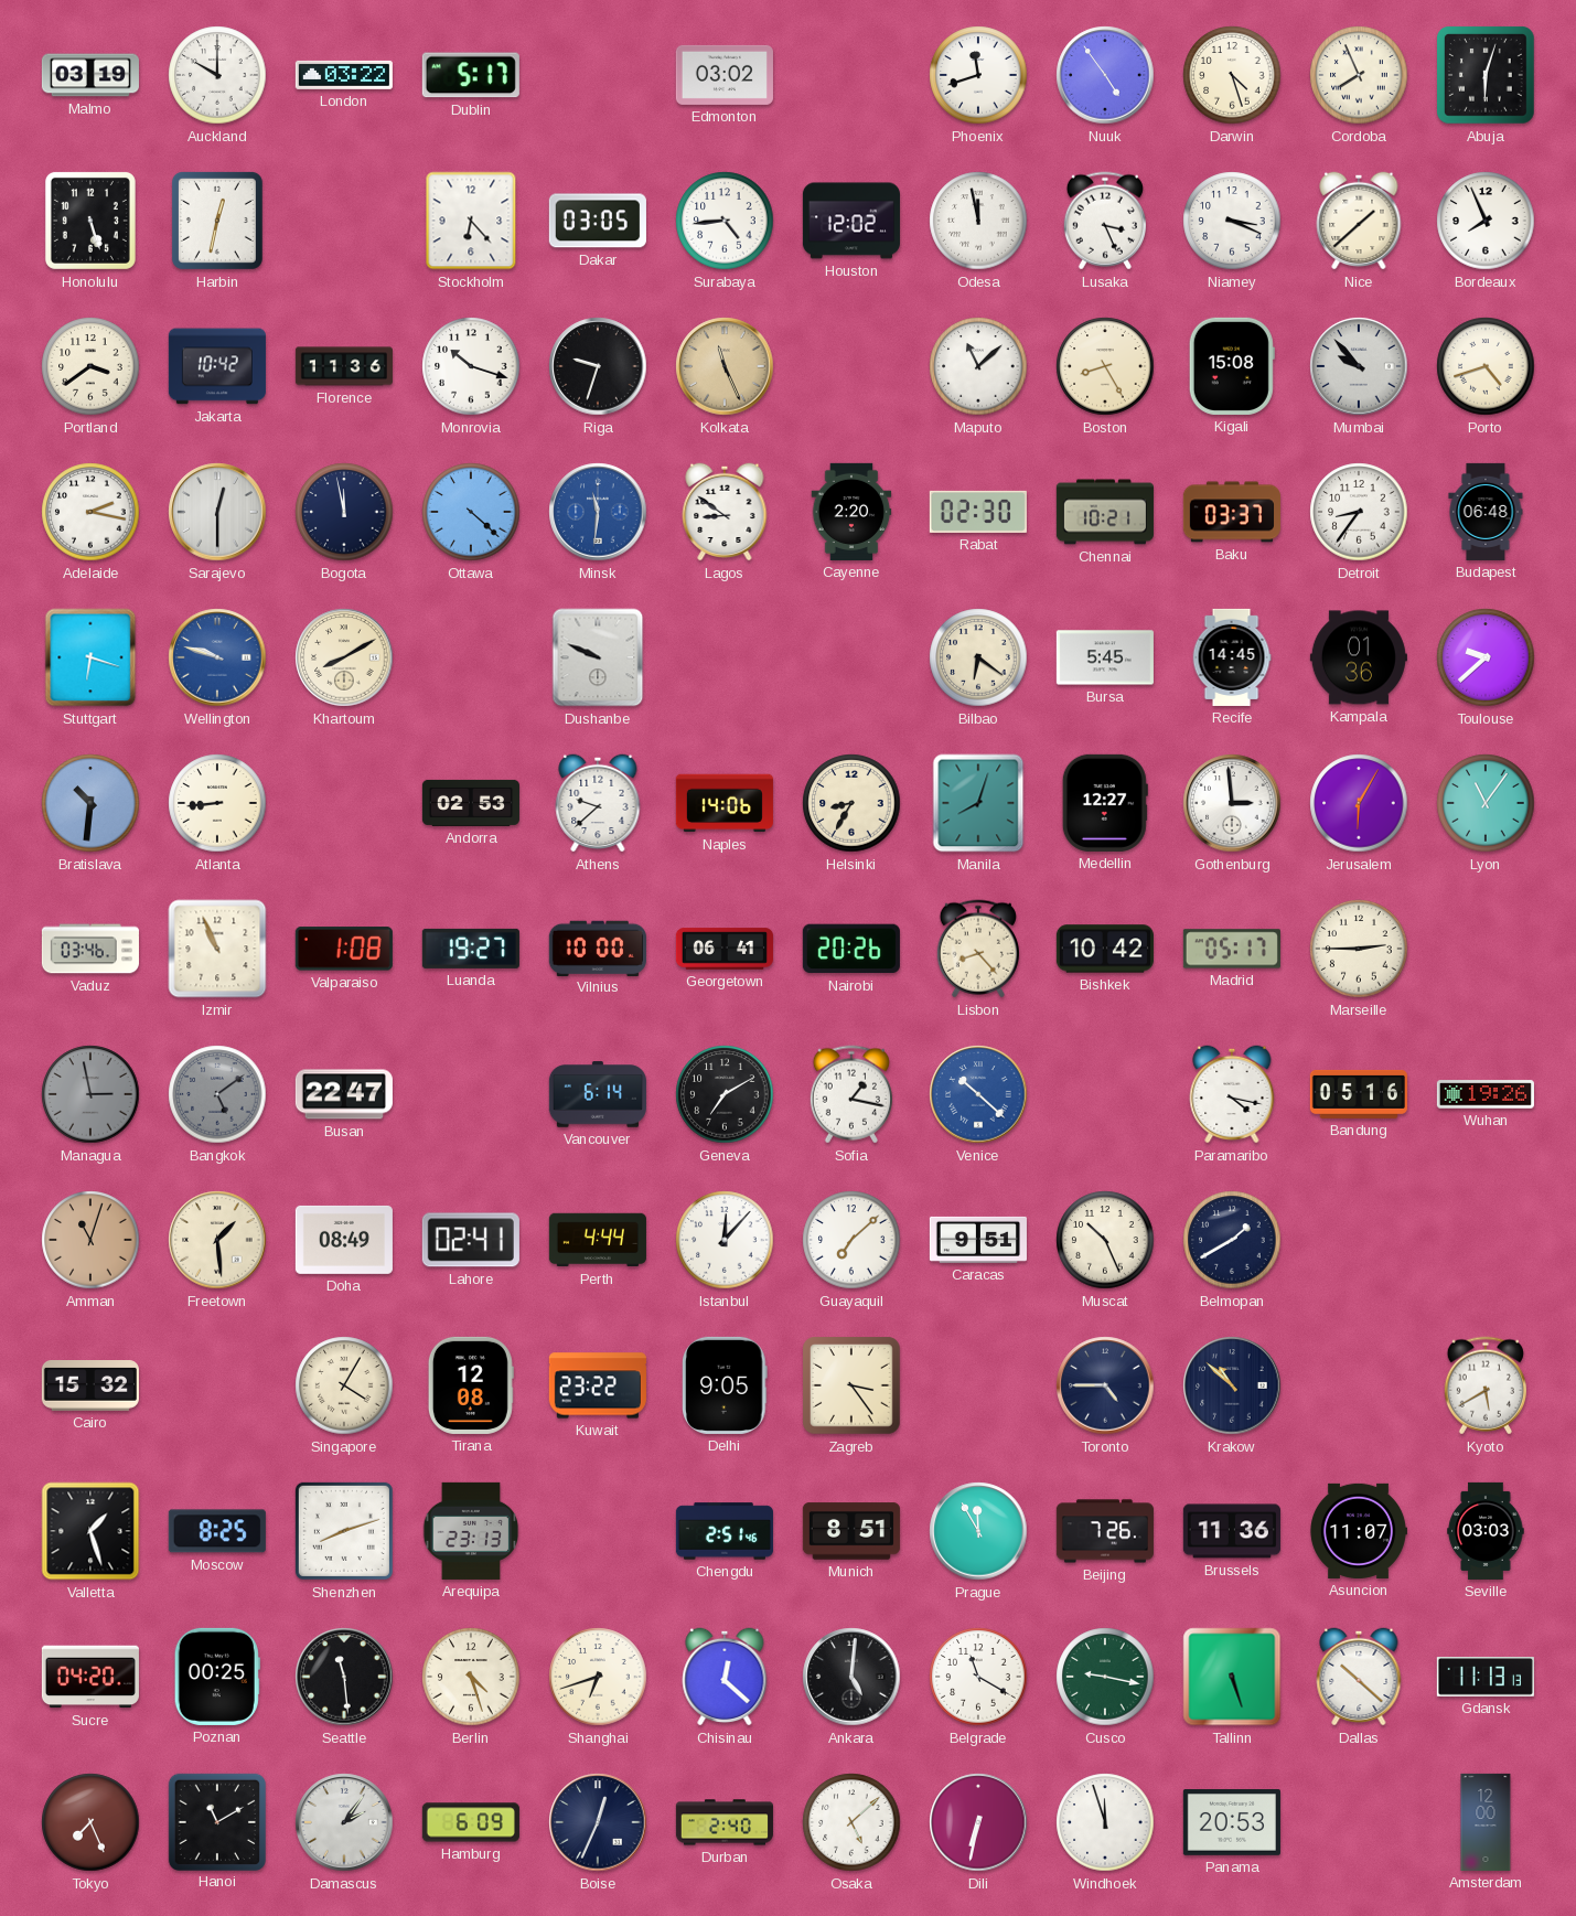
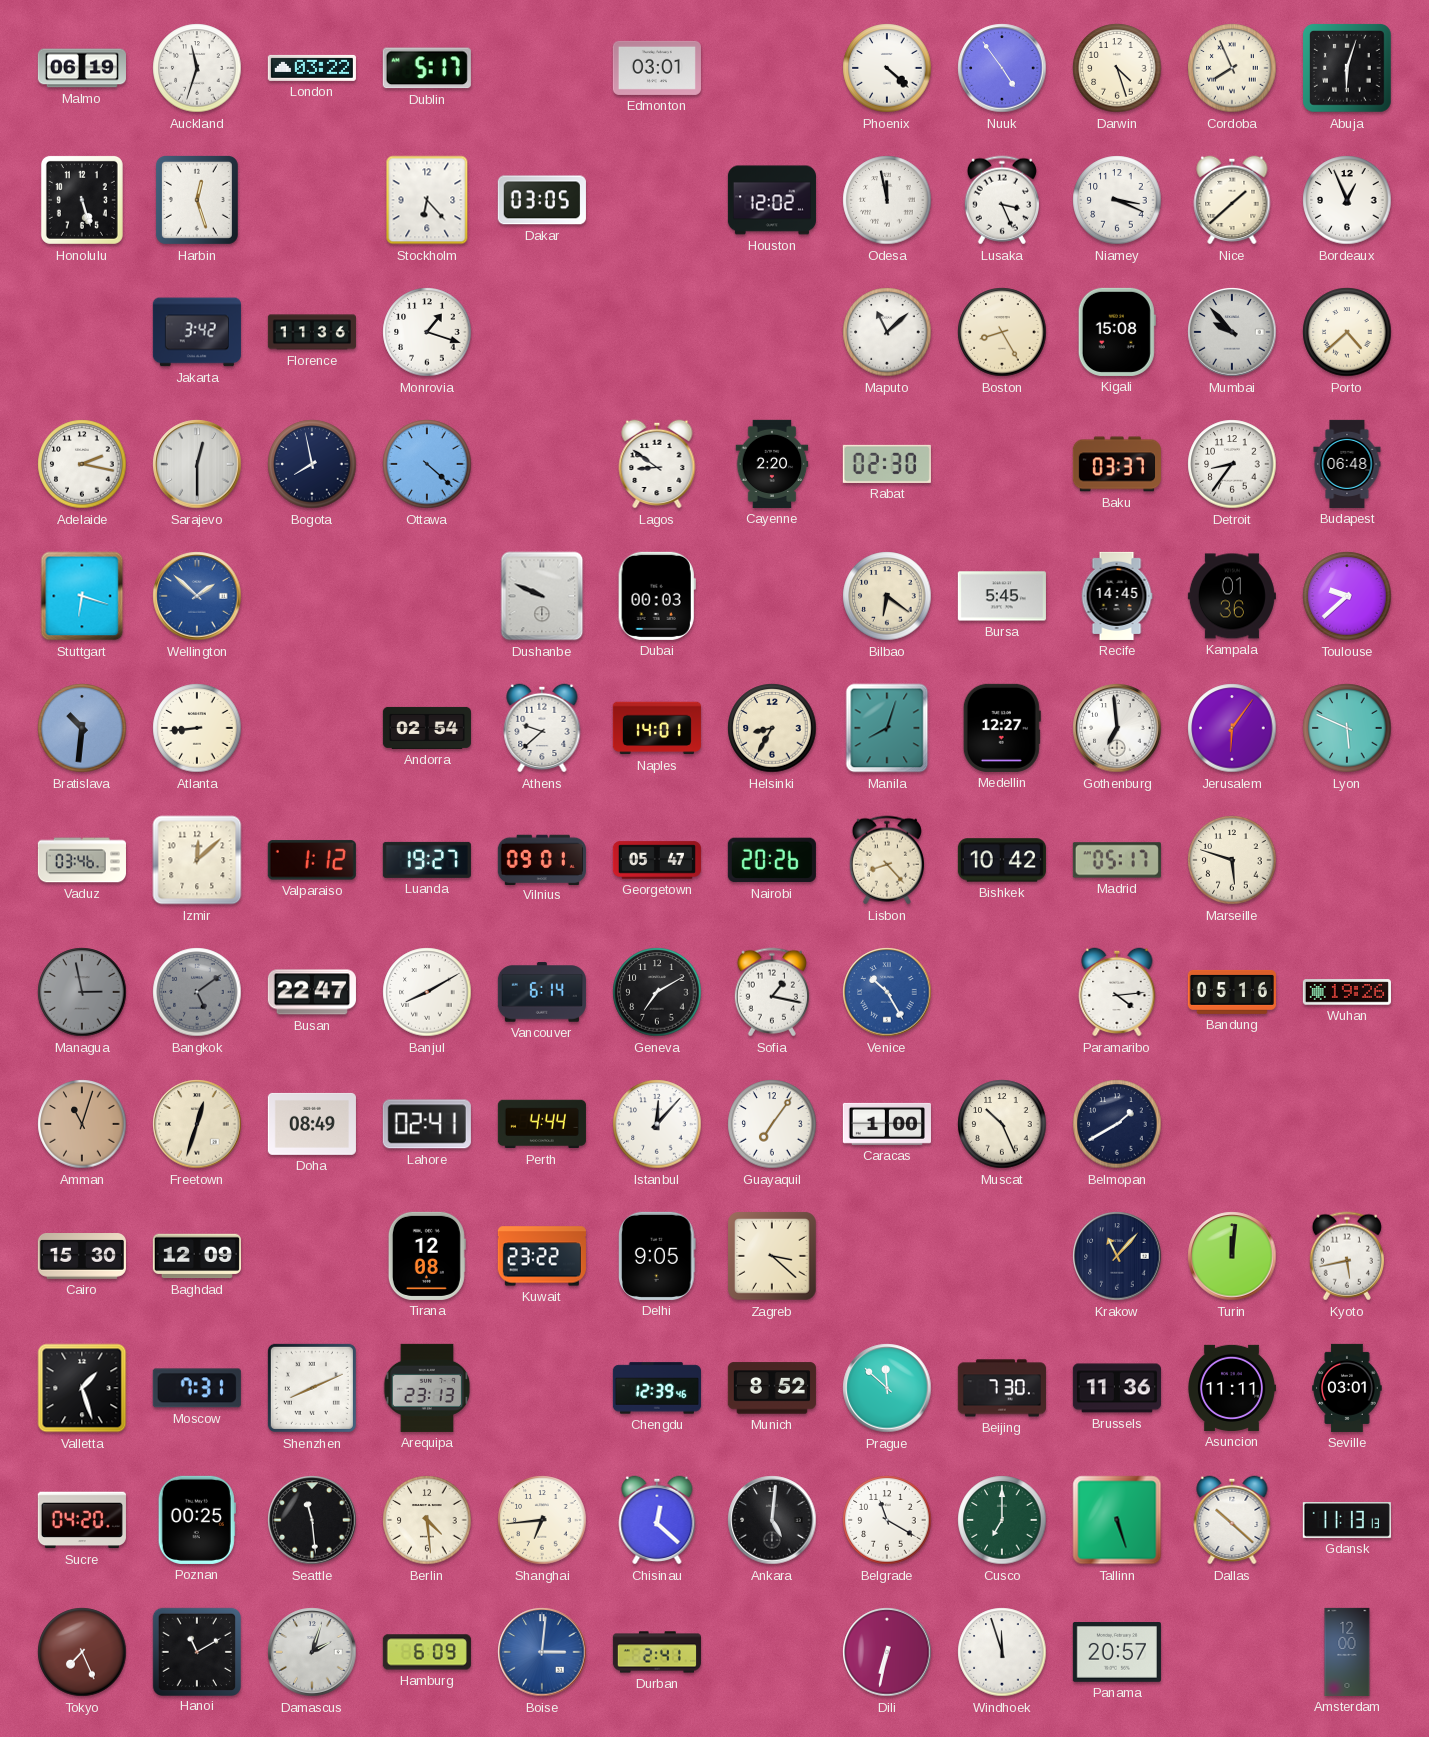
Malmo: 03:19 -> 06:19 (82, 68)
Auckland: 10:00 -> 11:33 (197, 68)
Edmonton: 03:02 -> 03:01 (657, 68)
Phoenix: 11:42 -> 4:22 (887, 68)
Harbin: 12:32 -> 12:27 (197, 200)
Surabaya: 4:44 -> none (725, 221)
Bordeaux: 7:56 -> 12:56 (1347, 200)
Portland: 3:39 -> none (90, 366)
Jakarta: 10:42 -> 3:42 (197, 332)
Monrovia: 10:18 -> 1:18 (427, 332)
Riga: 9:33 -> none (598, 366)
Kolkata: 11:26 -> none (725, 366)
Porto: 4:42 -> 4:38 (1347, 332)
Bogota: 11:58 -> 7:58 (312, 464)
Minsk: 11:31 -> none (598, 512)
Chennai: 10:21 -> none (1105, 512)
Wellington: 9:48 -> 1:52 (197, 596)
Khartoum: 8:10 -> none (344, 657)
Dubai: none -> 00:03 (657, 596)
Andorra: 02:53 -> 02:54 (427, 728)
Naples: 14:06 -> 14:01 (657, 728)
Gothenburg: 2:59 -> 6:59 (1117, 728)
Jerusalem: 6:05 -> 6:06 (1232, 728)
Lyon: 11:06 -> 5:49 (1347, 728)
Izmir: 10:56 -> 12:08 (197, 860)
Valparaiso: 1:08 -> 1:12 (312, 860)
Vilnius: 10:00 -> 09:01 (542, 859)
Georgetown: 06:41 -> 05:47 (657, 860)
Marseille: 2:45 -> 5:48 (1232, 860)
Banjul: none -> 8:10 (427, 992)
Venice: 10:22 -> 10:25 (887, 992)
Paramaribo: 4:17 -> 4:14 (1117, 992)
Freetown: 1:29 -> 12:33 (197, 1124)
Guayaquil: 7:08 -> 7:06 (772, 1124)
Caracas: 9:51 -> 1:00 (887, 1124)
Cairo: 15:32 -> 15:30 (82, 1257)
Baghdad: none -> 12:09 (197, 1256)
Singapore: 4:05 -> none (344, 1385)
Zagreb: 3:24 -> 3:22 (772, 1256)
Toronto: 4:45 -> none (1105, 1385)
Krakow: 10:52 -> 11:07 (1117, 1256)
Turin: none -> 12:01 (1232, 1256)
Kyoto: 5:40 -> 5:43 (1347, 1256)
Moscow: 8:25 -> 7:31 (197, 1388)
Shenzhen: 8:12 -> 8:11 (312, 1388)
Chengdu: 2:51 -> 12:39 (657, 1388)
Munich: 8:51 -> 8:52 (772, 1388)
Prague: 11:55 -> 11:52 (887, 1388)
Beijing: 7:26 -> 7:30 (1002, 1388)
Asuncion: 11:07 -> 11:11 (1231, 1388)
Seville: 03:03 -> 03:01 (1347, 1388)
Berlin: 4:27 -> 4:29 (427, 1520)
Shanghai: 6:42 -> 6:44 (542, 1520)
Cusco: 9:17 -> 7:00 (1002, 1520)
Damascus: 2:06 -> 2:03 (312, 1652)
Boise: 12:34 -> 3:01 (542, 1652)
Boise dial: navy -> blue (542, 1652)
Durban: 2:40 -> 2:41 (657, 1652)
Osaka: 5:08 -> none (851, 1822)
Panama: 20:53 -> 20:57 (1117, 1653)
